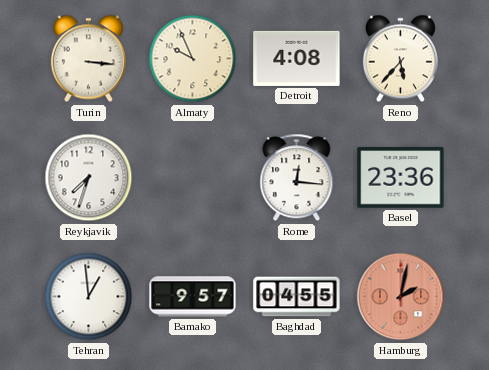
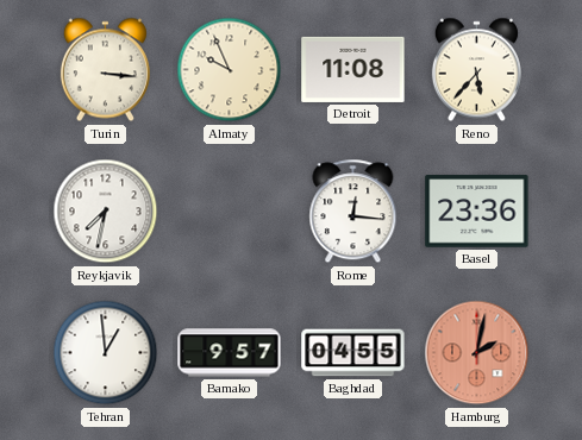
Detroit: 4:08 -> 11:08 (353, 69)
Reykjavik: 7:33 -> 7:32 (106, 212)
